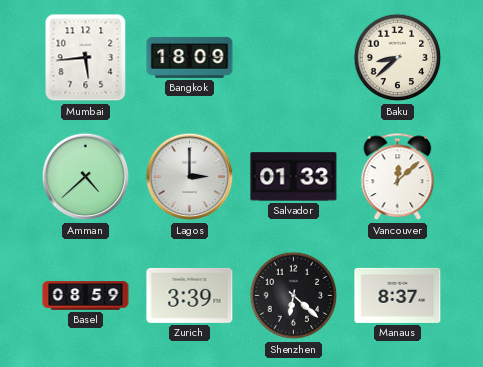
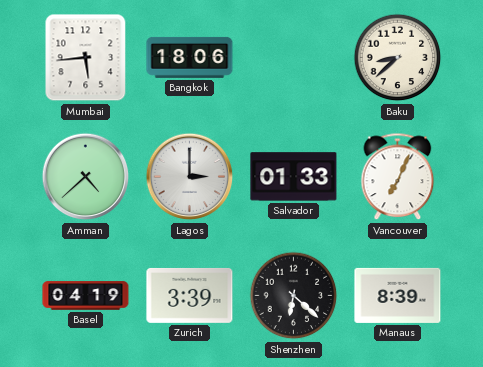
Bangkok: 18:09 -> 18:06 (190, 57)
Vancouver: 12:08 -> 7:04 (398, 177)
Basel: 08:59 -> 04:19 (86, 296)
Manaus: 8:37 -> 8:39 (398, 295)
